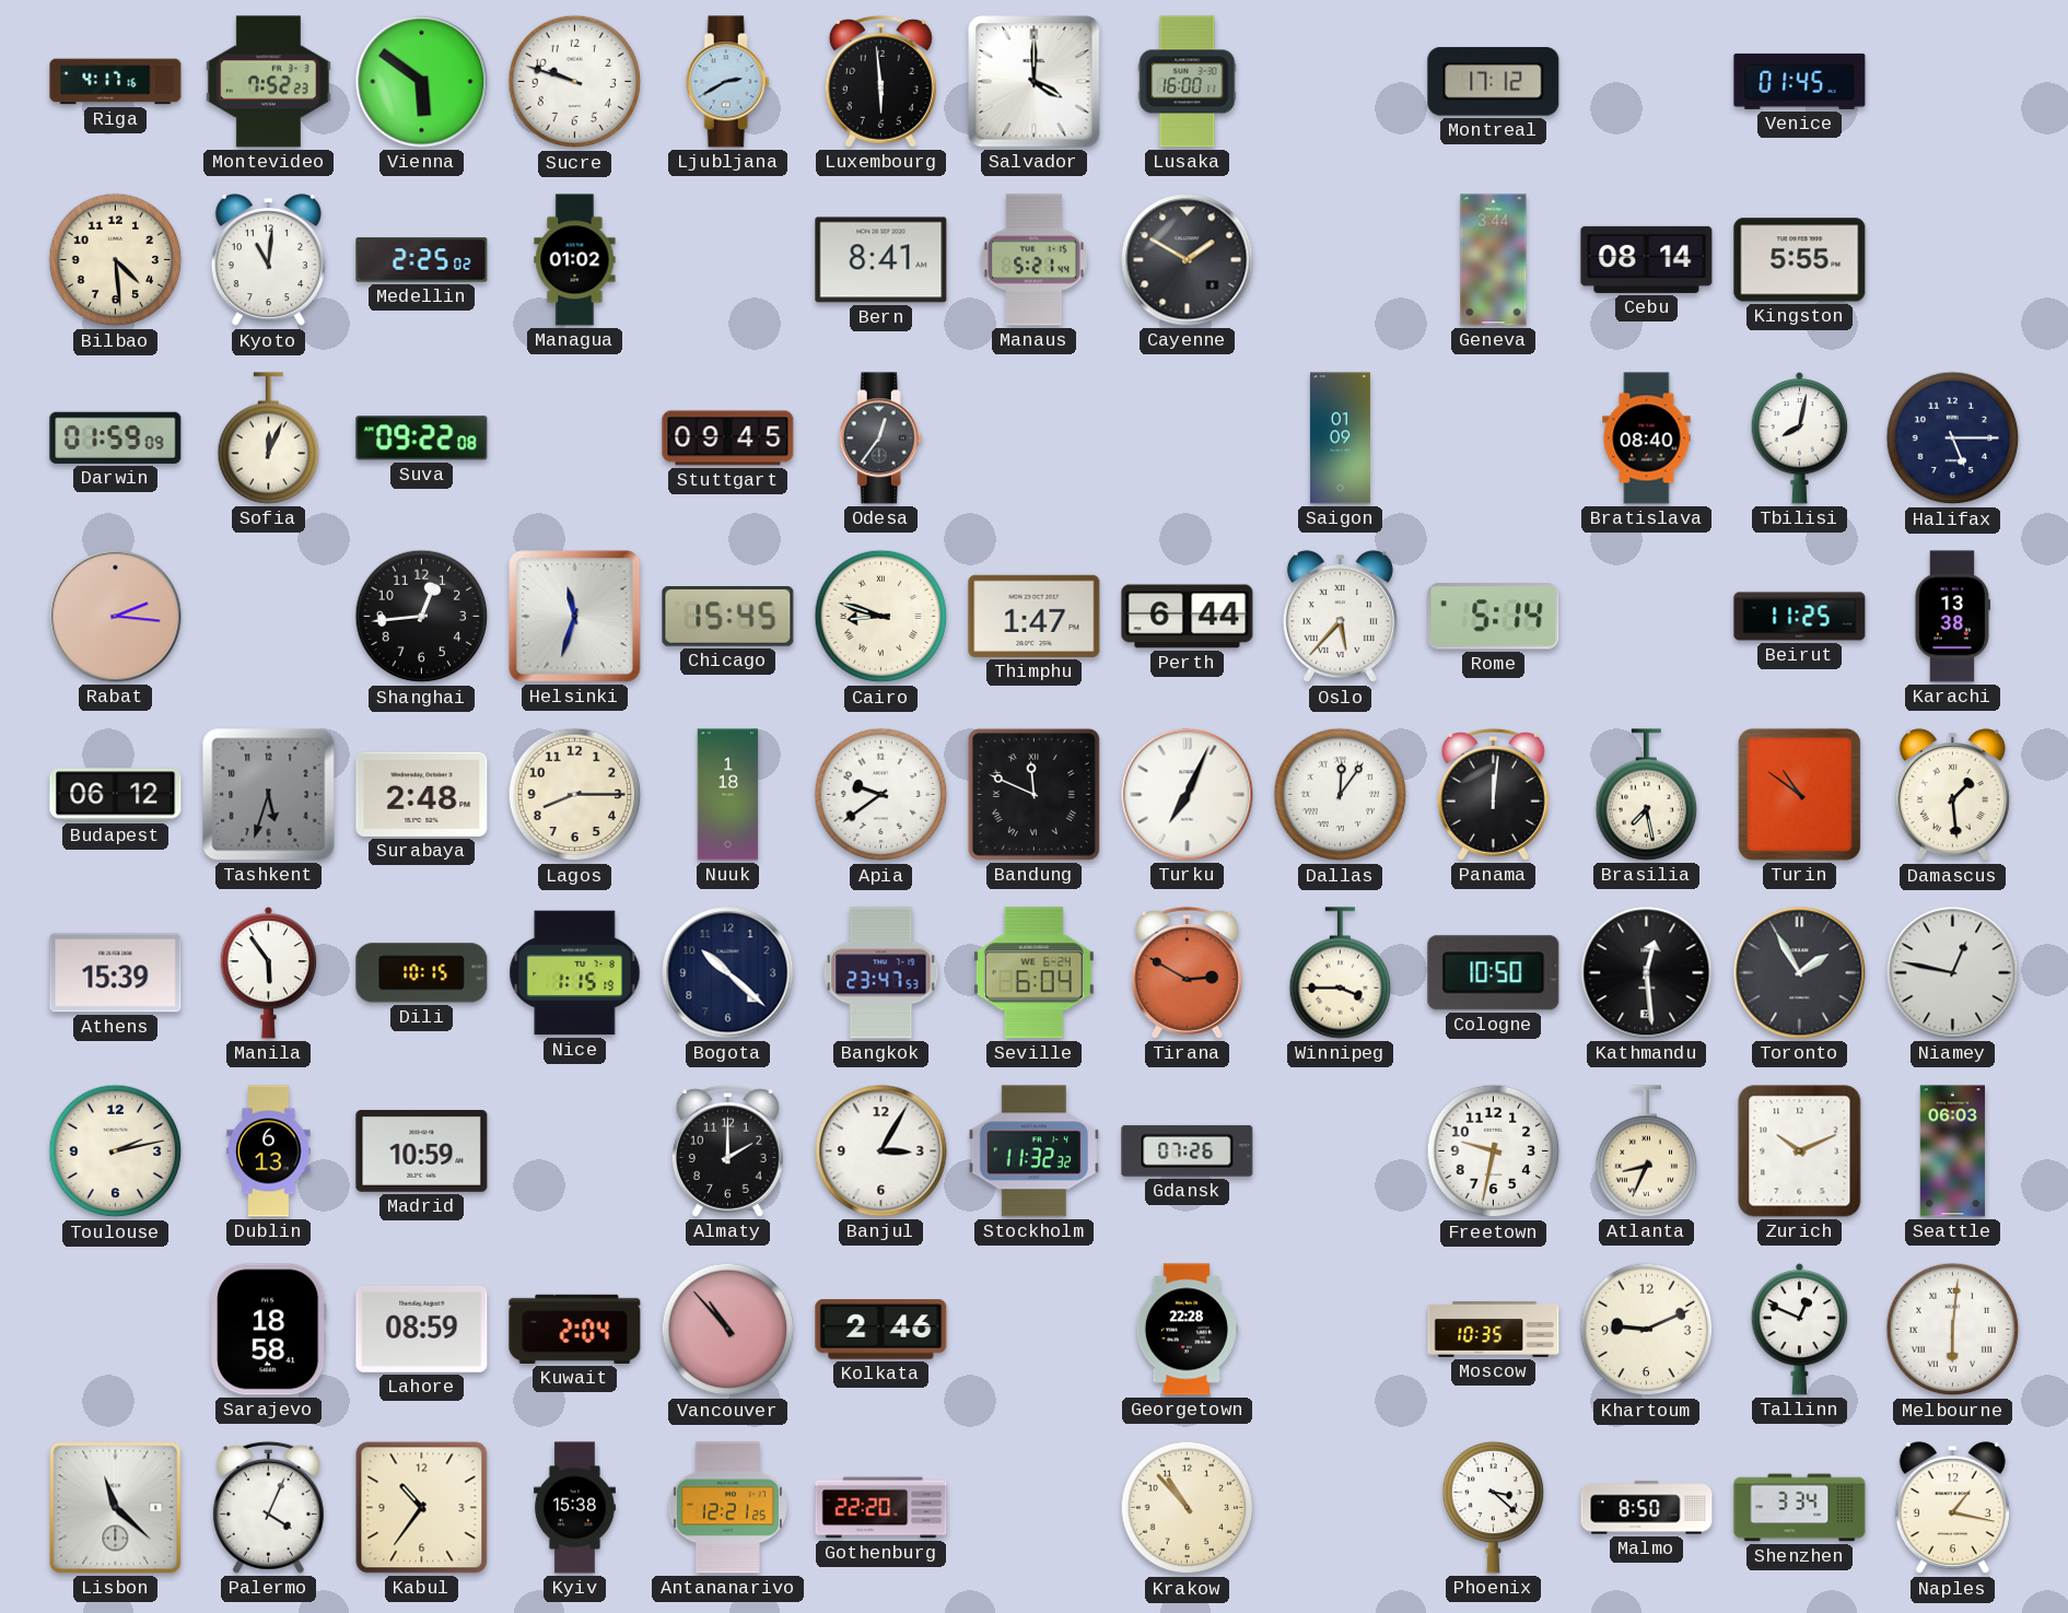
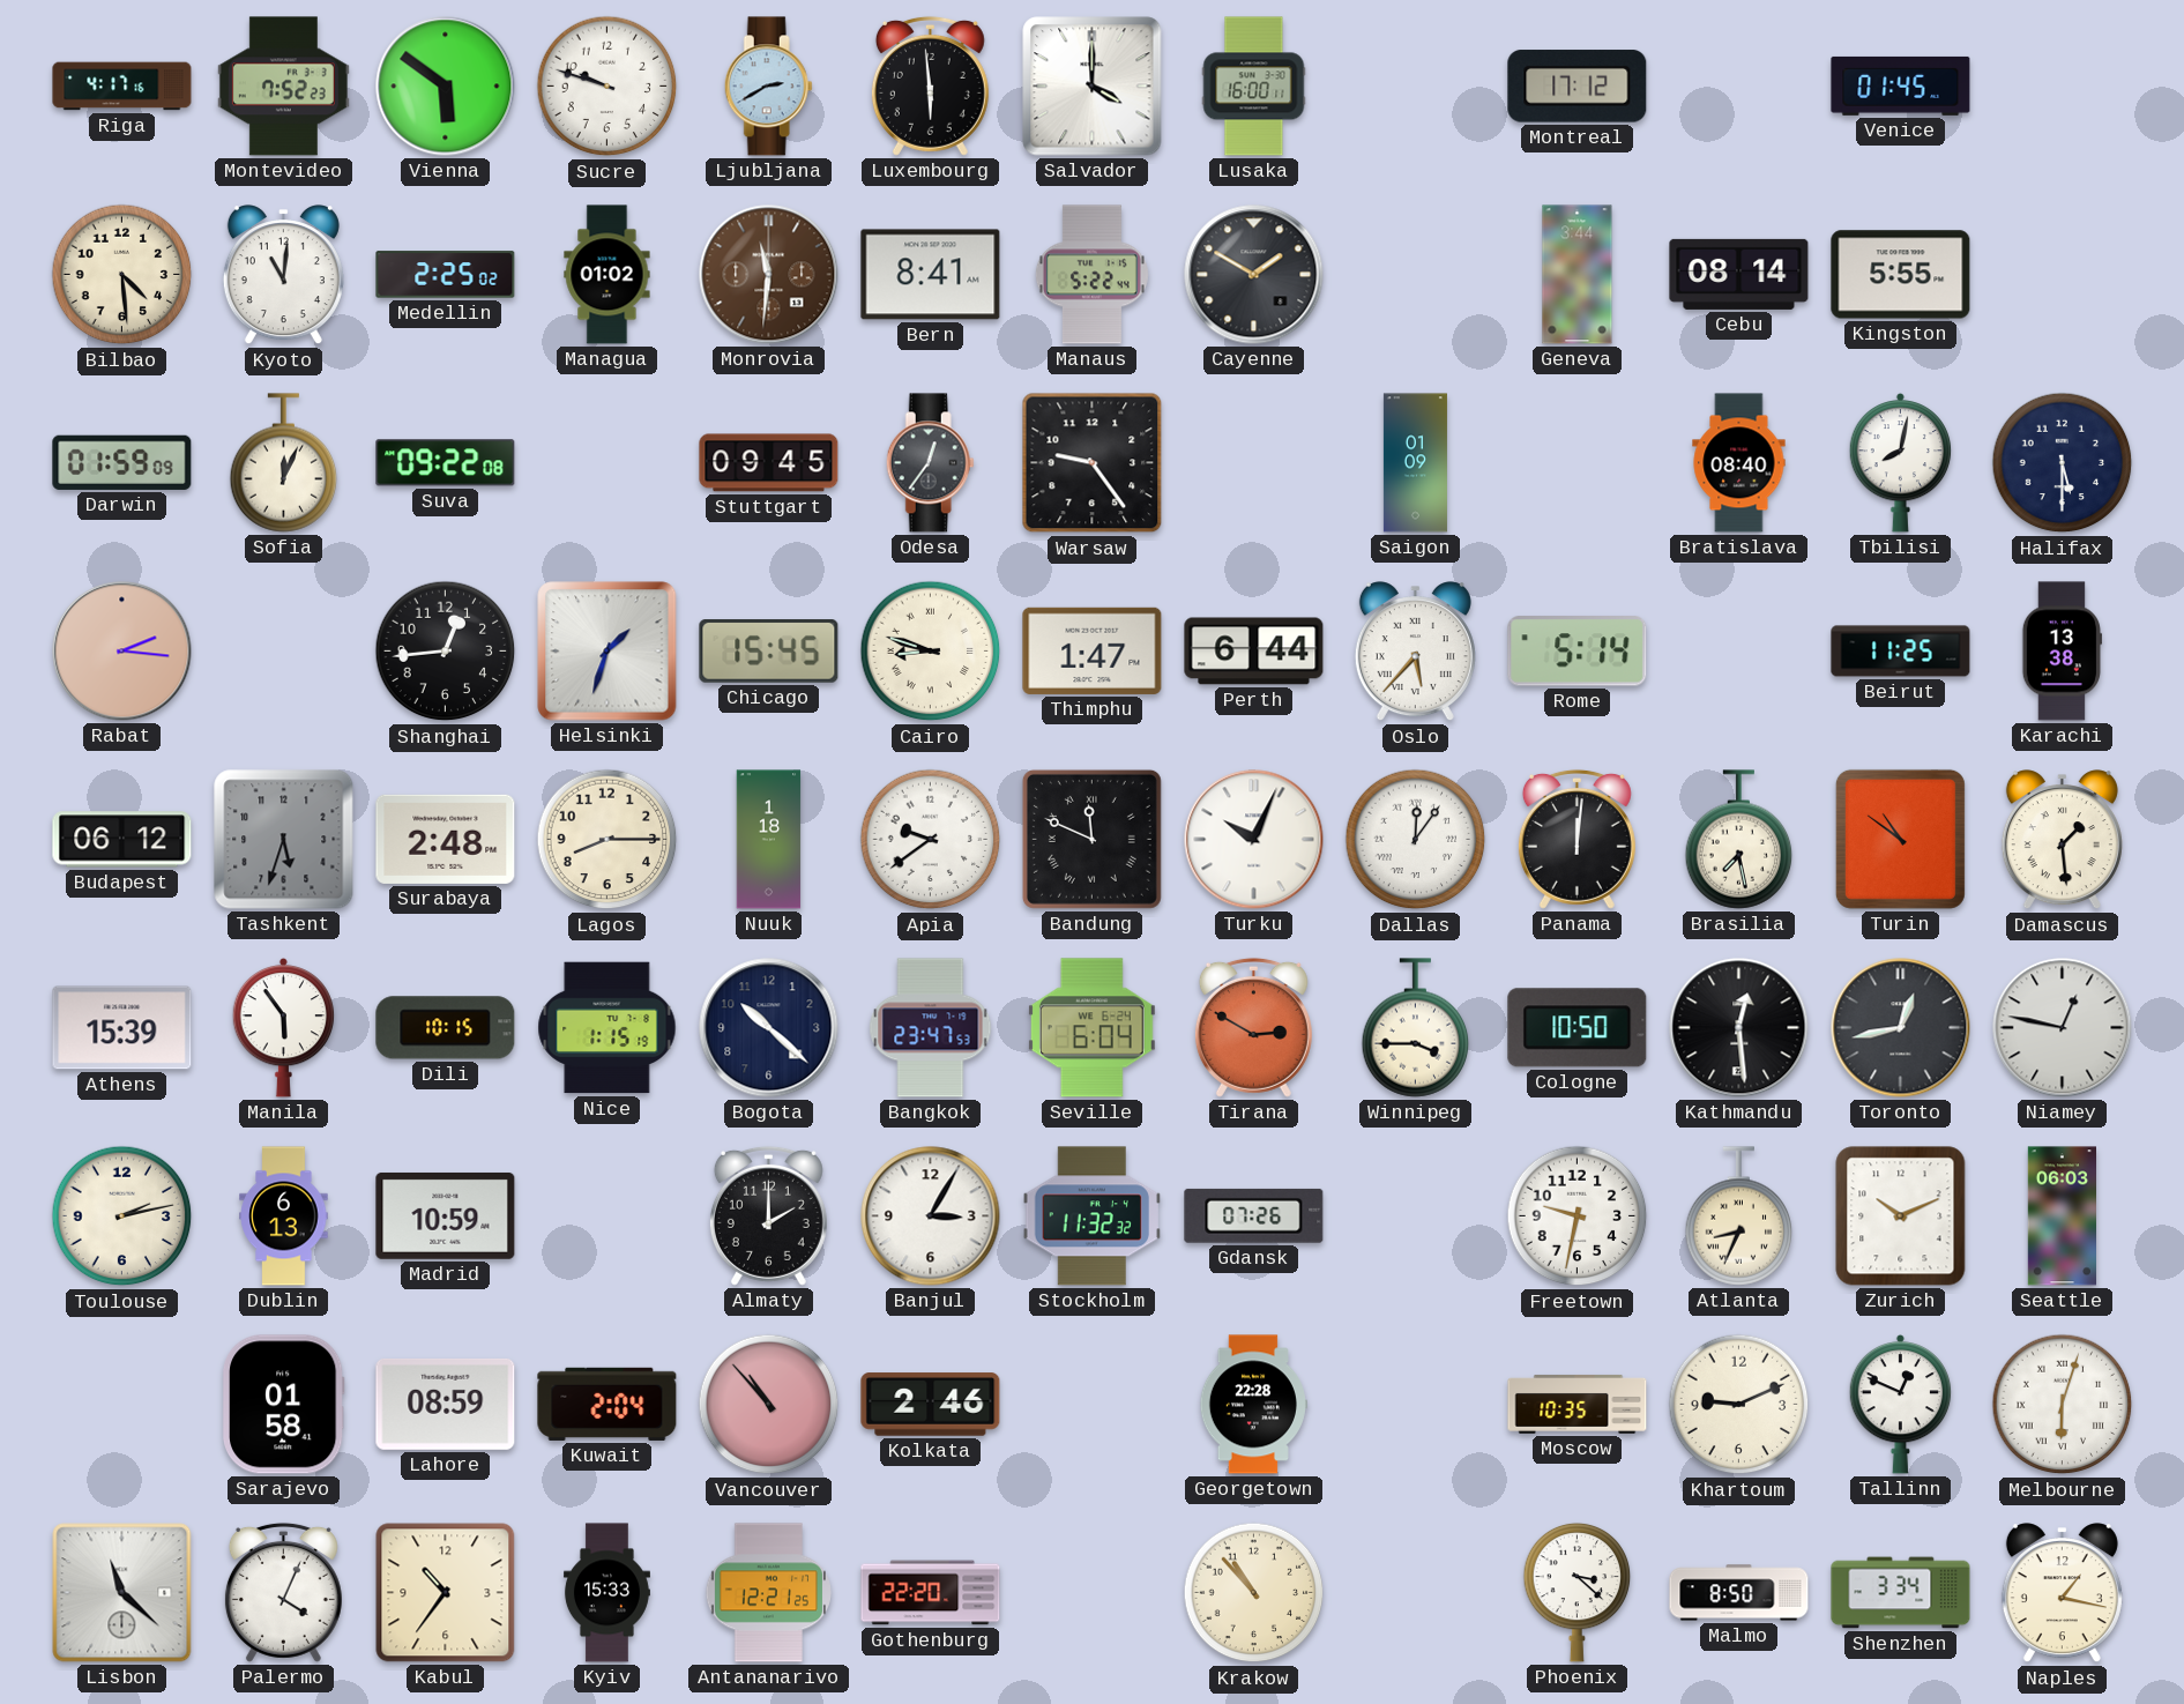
Monrovia: none -> 11:31 (769, 275)
Manaus: 5:21 -> 5:22 (1091, 275)
Warsaw: none -> 9:24 (1093, 463)
Halifax: 5:15 -> 5:30 (2063, 463)
Helsinki: 11:33 -> 1:33 (608, 652)
Turku: 7:04 -> 10:04 (1254, 840)
Toronto: 1:55 -> 12:43 (1901, 1028)
Sarajevo: 18:58 -> 01:58 (283, 1405)
Melbourne: 6:01 -> 6:03 (2063, 1405)
Kyiv: 15:38 -> 15:33 (606, 1593)
